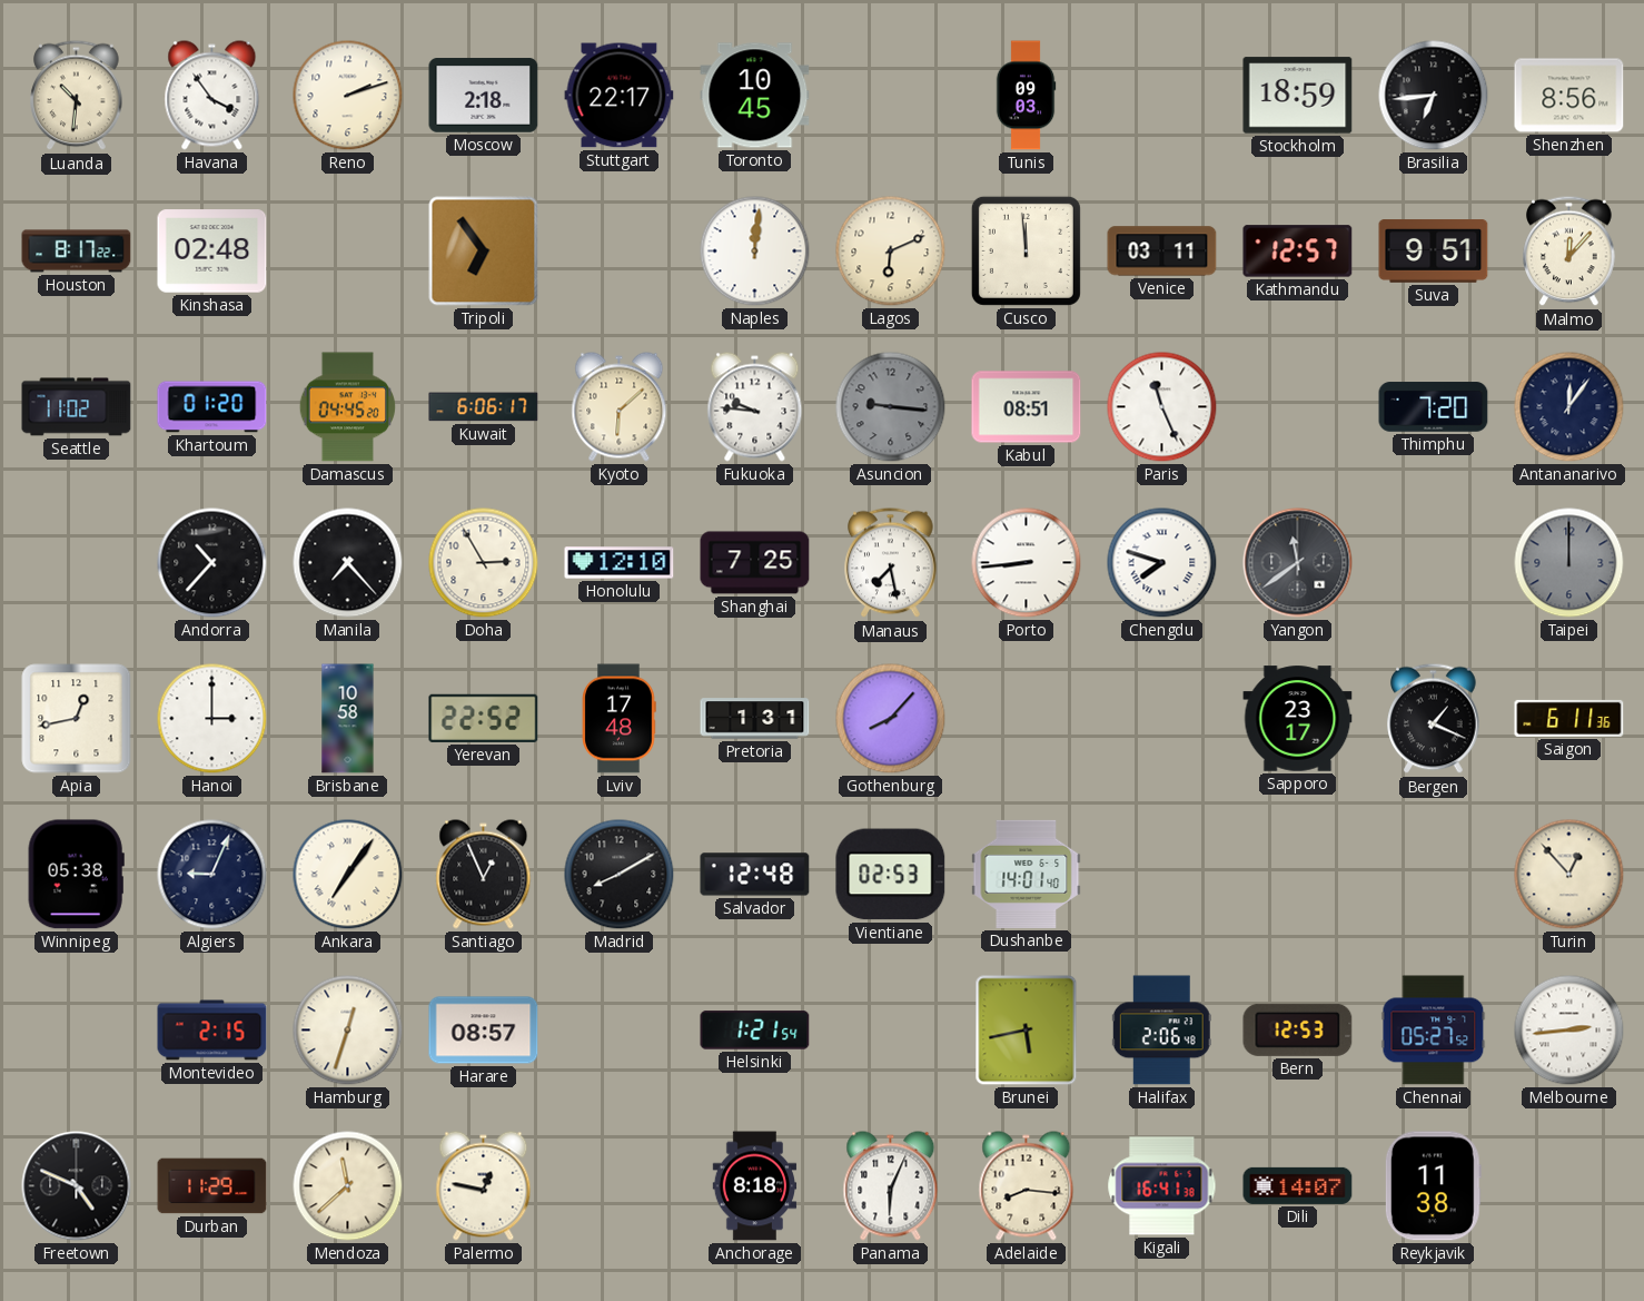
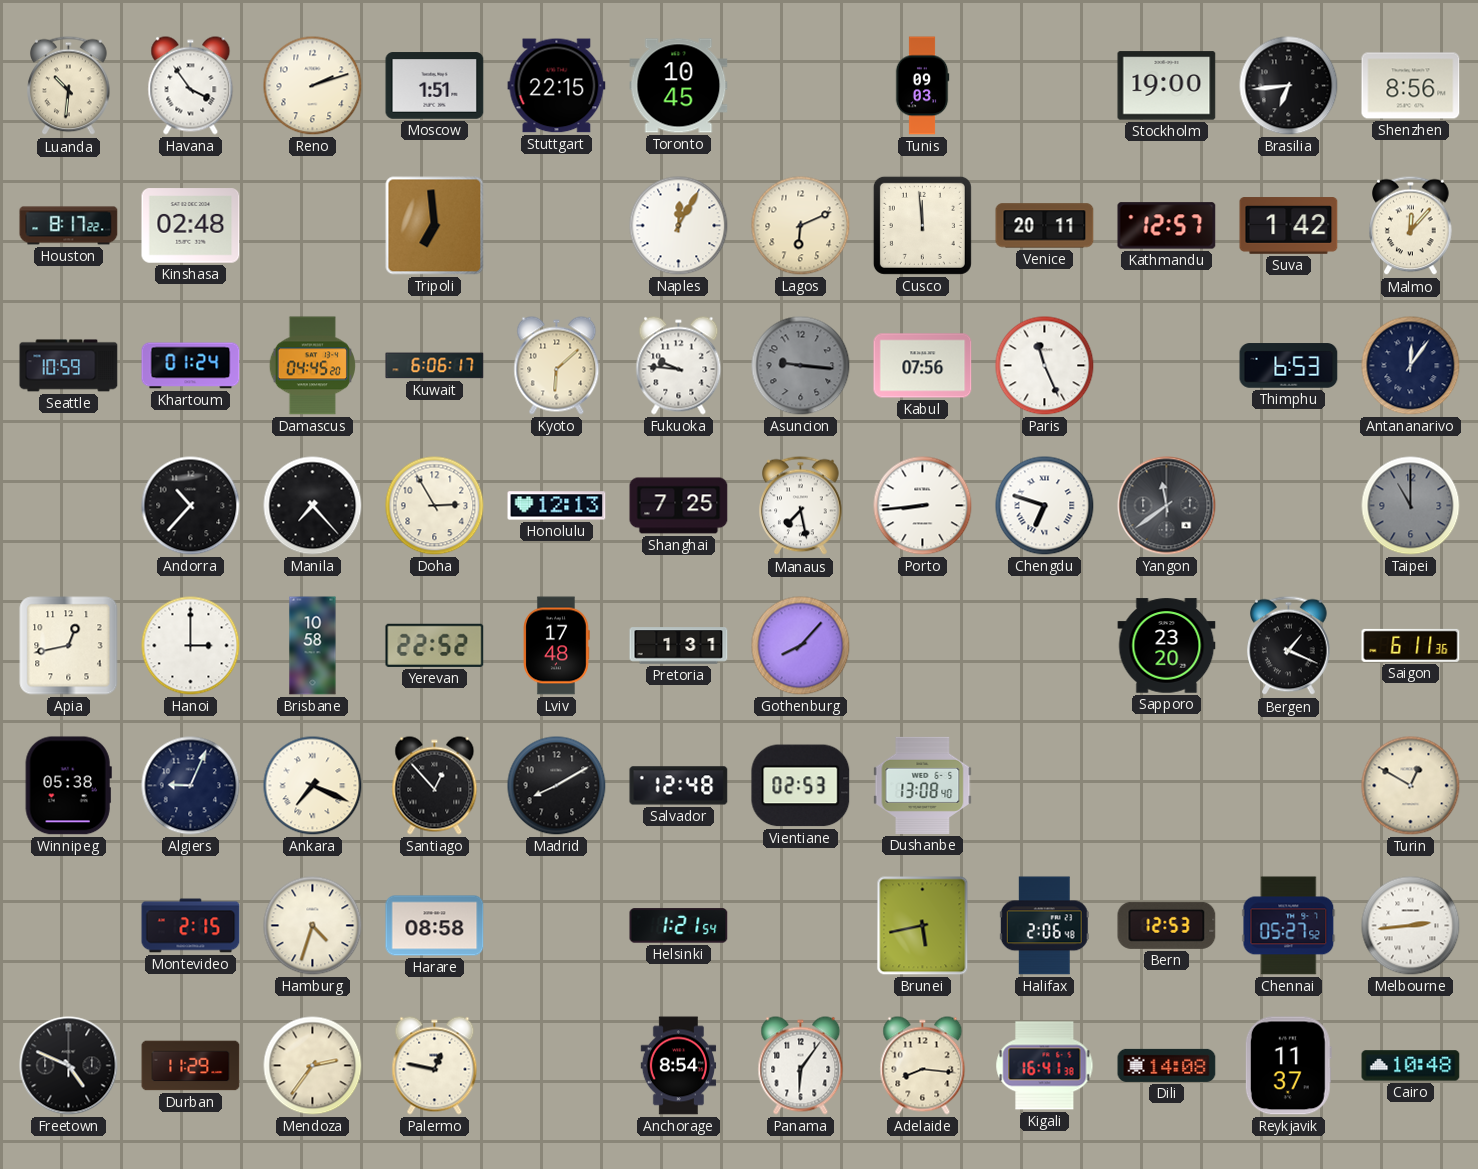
Moscow: 2:18 -> 1:51 (435, 86)
Stuttgart: 22:17 -> 22:15 (557, 86)
Stockholm: 18:59 -> 19:00 (1167, 86)
Tripoli: 6:54 -> 6:59 (435, 226)
Naples: 12:01 -> 12:05 (679, 226)
Venice: 03:11 -> 20:11 (1045, 226)
Suva: 9:51 -> 1:42 (1289, 226)
Seattle: 11:02 -> 10:59 (69, 366)
Khartoum: 01:20 -> 01:24 (191, 366)
Kabul: 08:51 -> 07:56 (923, 366)
Thimphu: 7:20 -> 6:53 (1289, 366)
Honolulu: 12:10 -> 12:13 (557, 506)
Chengdu: 7:48 -> 6:48 (1045, 506)
Taipei: 12:00 -> 11:00 (1411, 506)
Sapporo: 23:17 -> 23:20 (1167, 646)
Ankara: 7:06 -> 7:19 (313, 786)
Santiago: 12:56 -> 12:53 (435, 786)
Dushanbe: 14:01 -> 13:08 (923, 785)
Turin: 12:53 -> 12:50 (1411, 786)
Hamburg: 12:33 -> 4:33 (313, 926)
Harare: 08:57 -> 08:58 (435, 926)
Mendoza: 11:38 -> 2:36 (313, 1066)
Anchorage: 8:18 -> 8:54 (679, 1066)
Panama: 6:04 -> 6:06 (801, 1066)
Dili: 14:07 -> 14:08 (1167, 1065)
Reykjavik: 11:38 -> 11:37 (1288, 1066)
Cairo: none -> 10:48 (1411, 1066)
